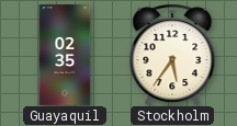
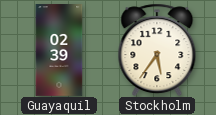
Guayaquil: 02:35 -> 02:39 (59, 50)
